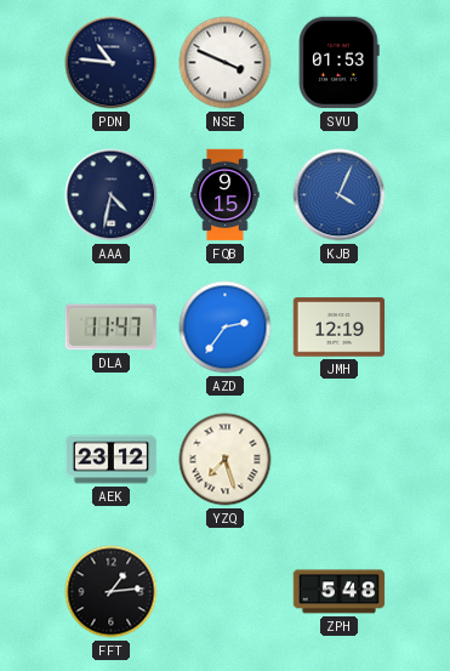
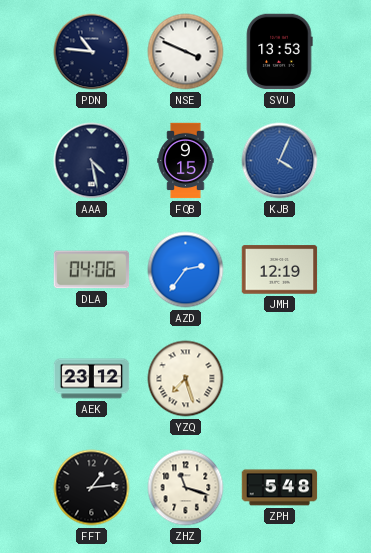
SVU: 01:53 -> 13:53 (279, 52)
AAA: 4:32 -> 4:28 (92, 161)
DLA: 11:47 -> 04:06 (92, 270)
ZHZ: none -> 11:18 (186, 488)
